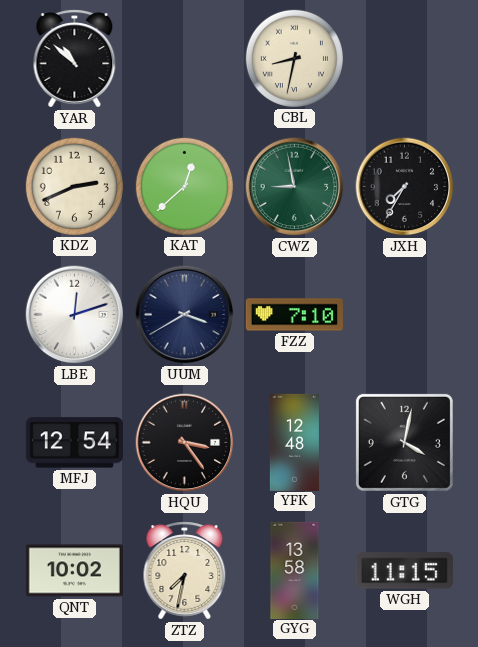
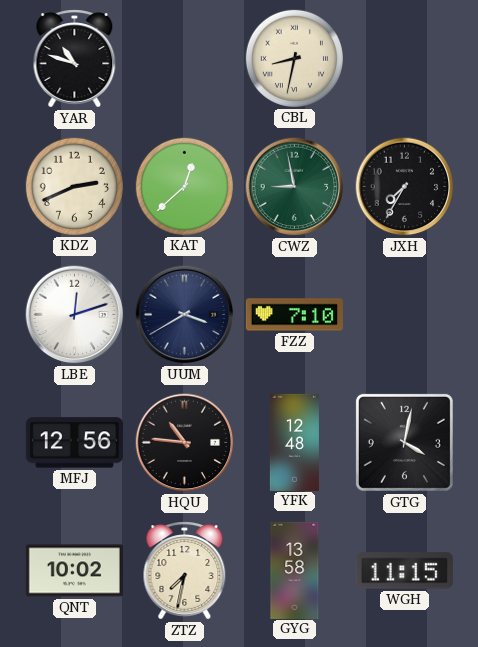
YAR: 10:52 -> 10:48 (75, 59)
MFJ: 12:54 -> 12:56 (74, 443)
HQU: 3:24 -> 10:46 (185, 443)
